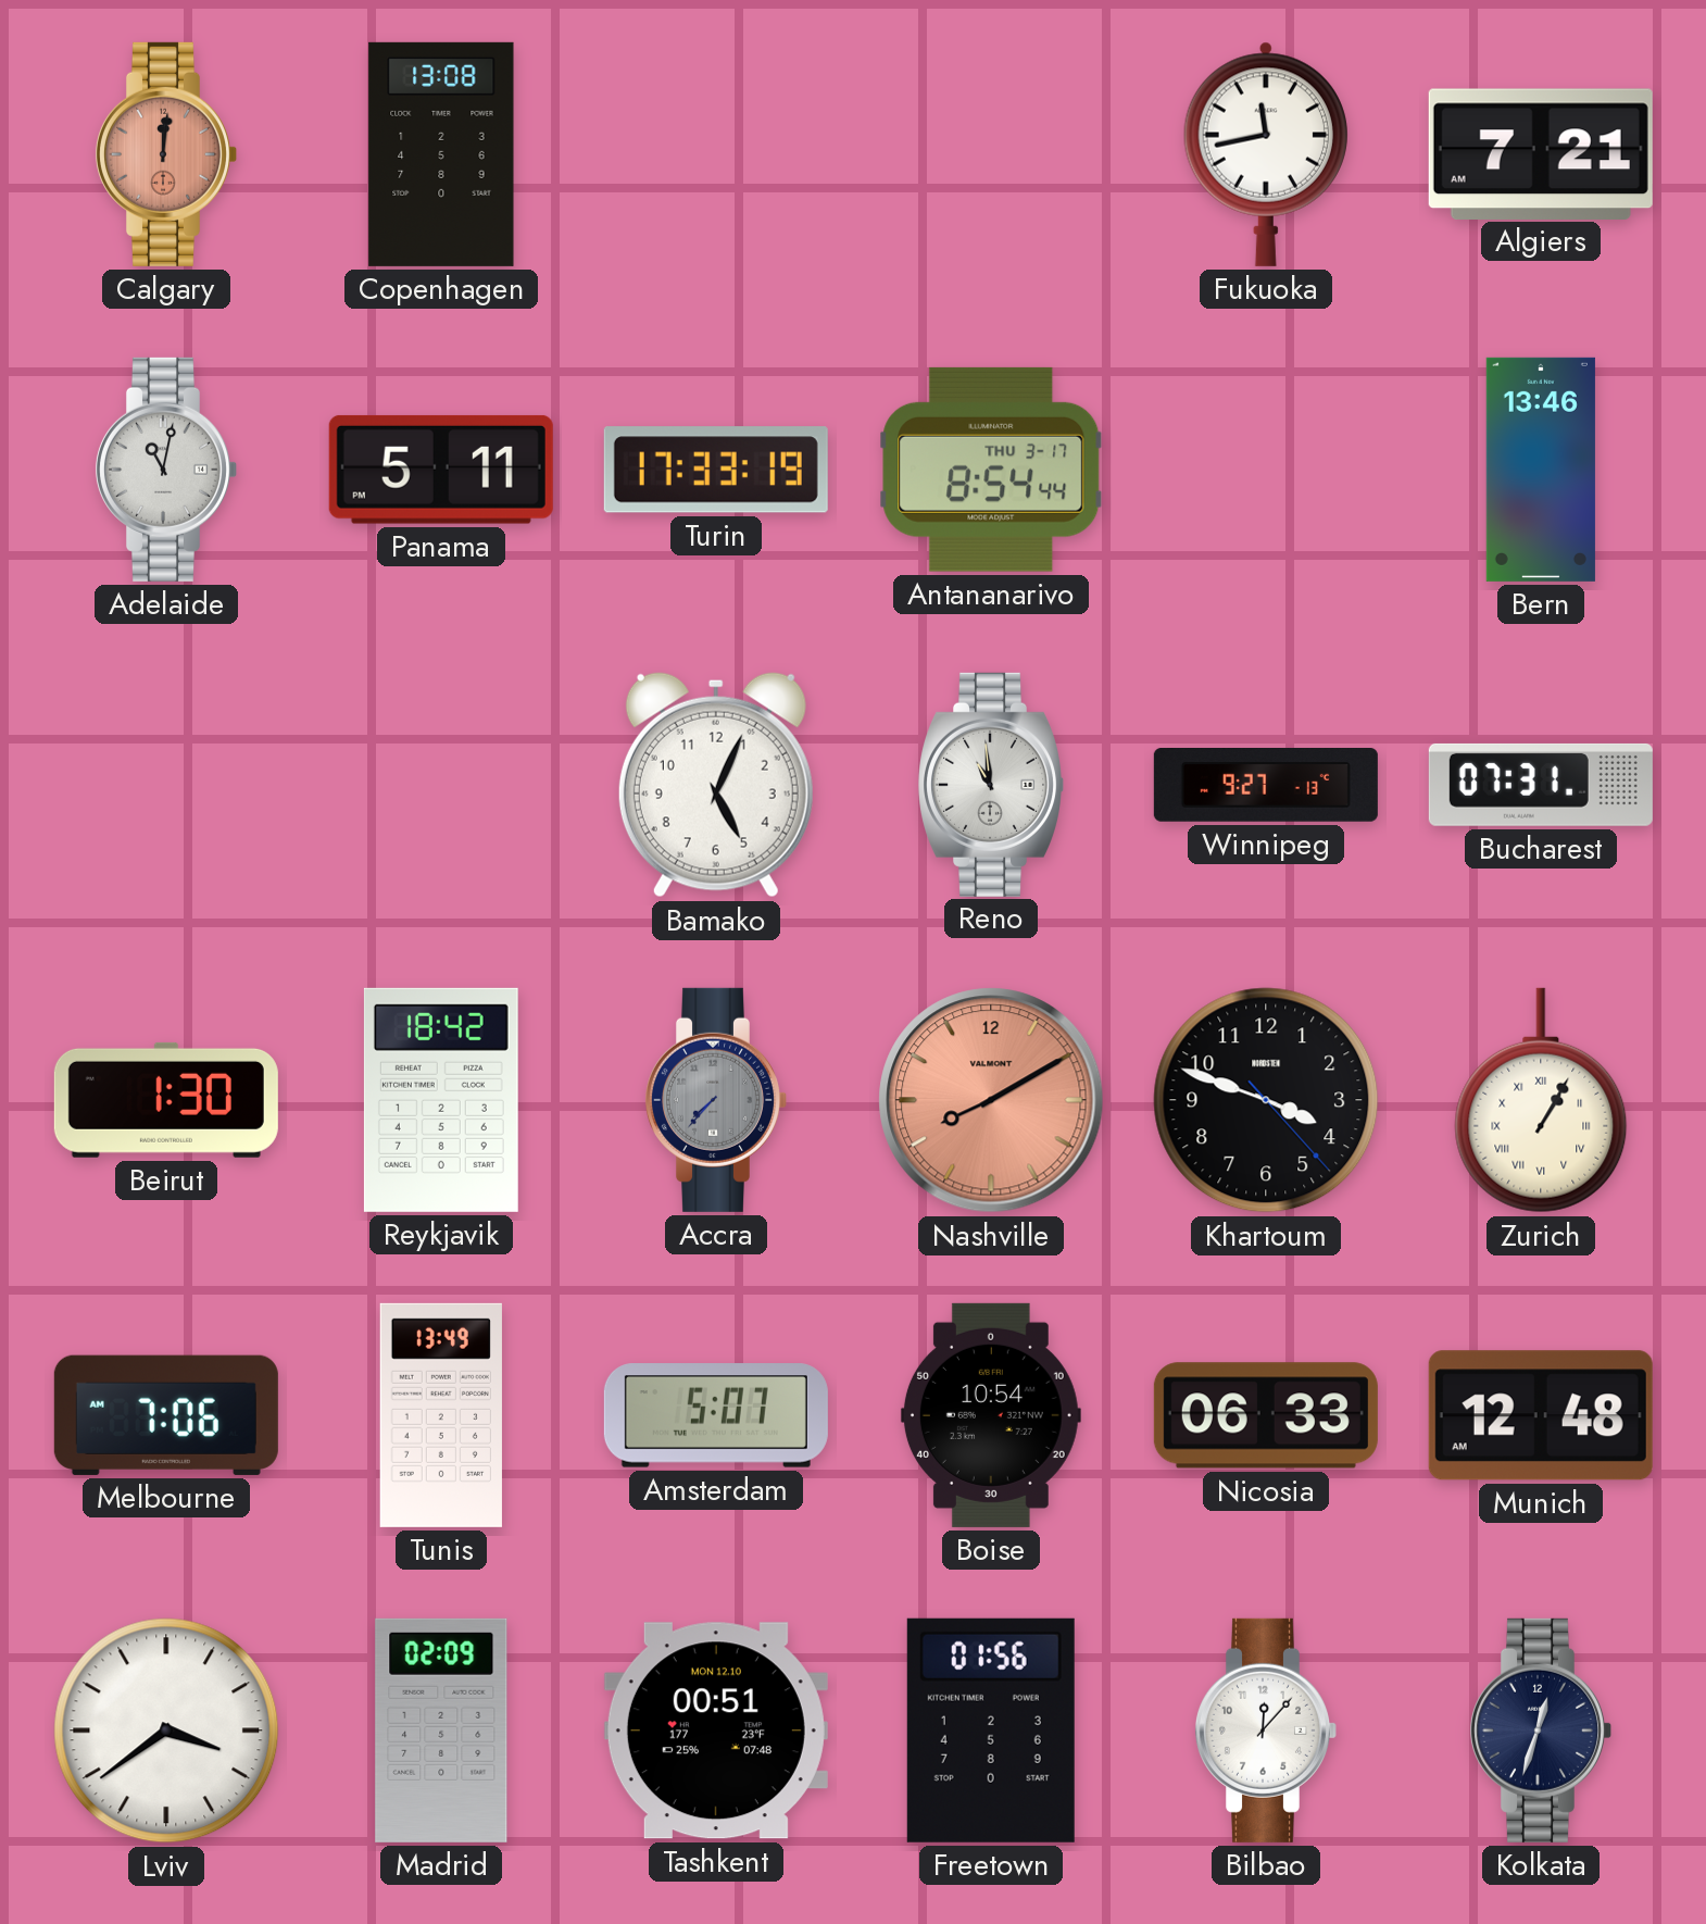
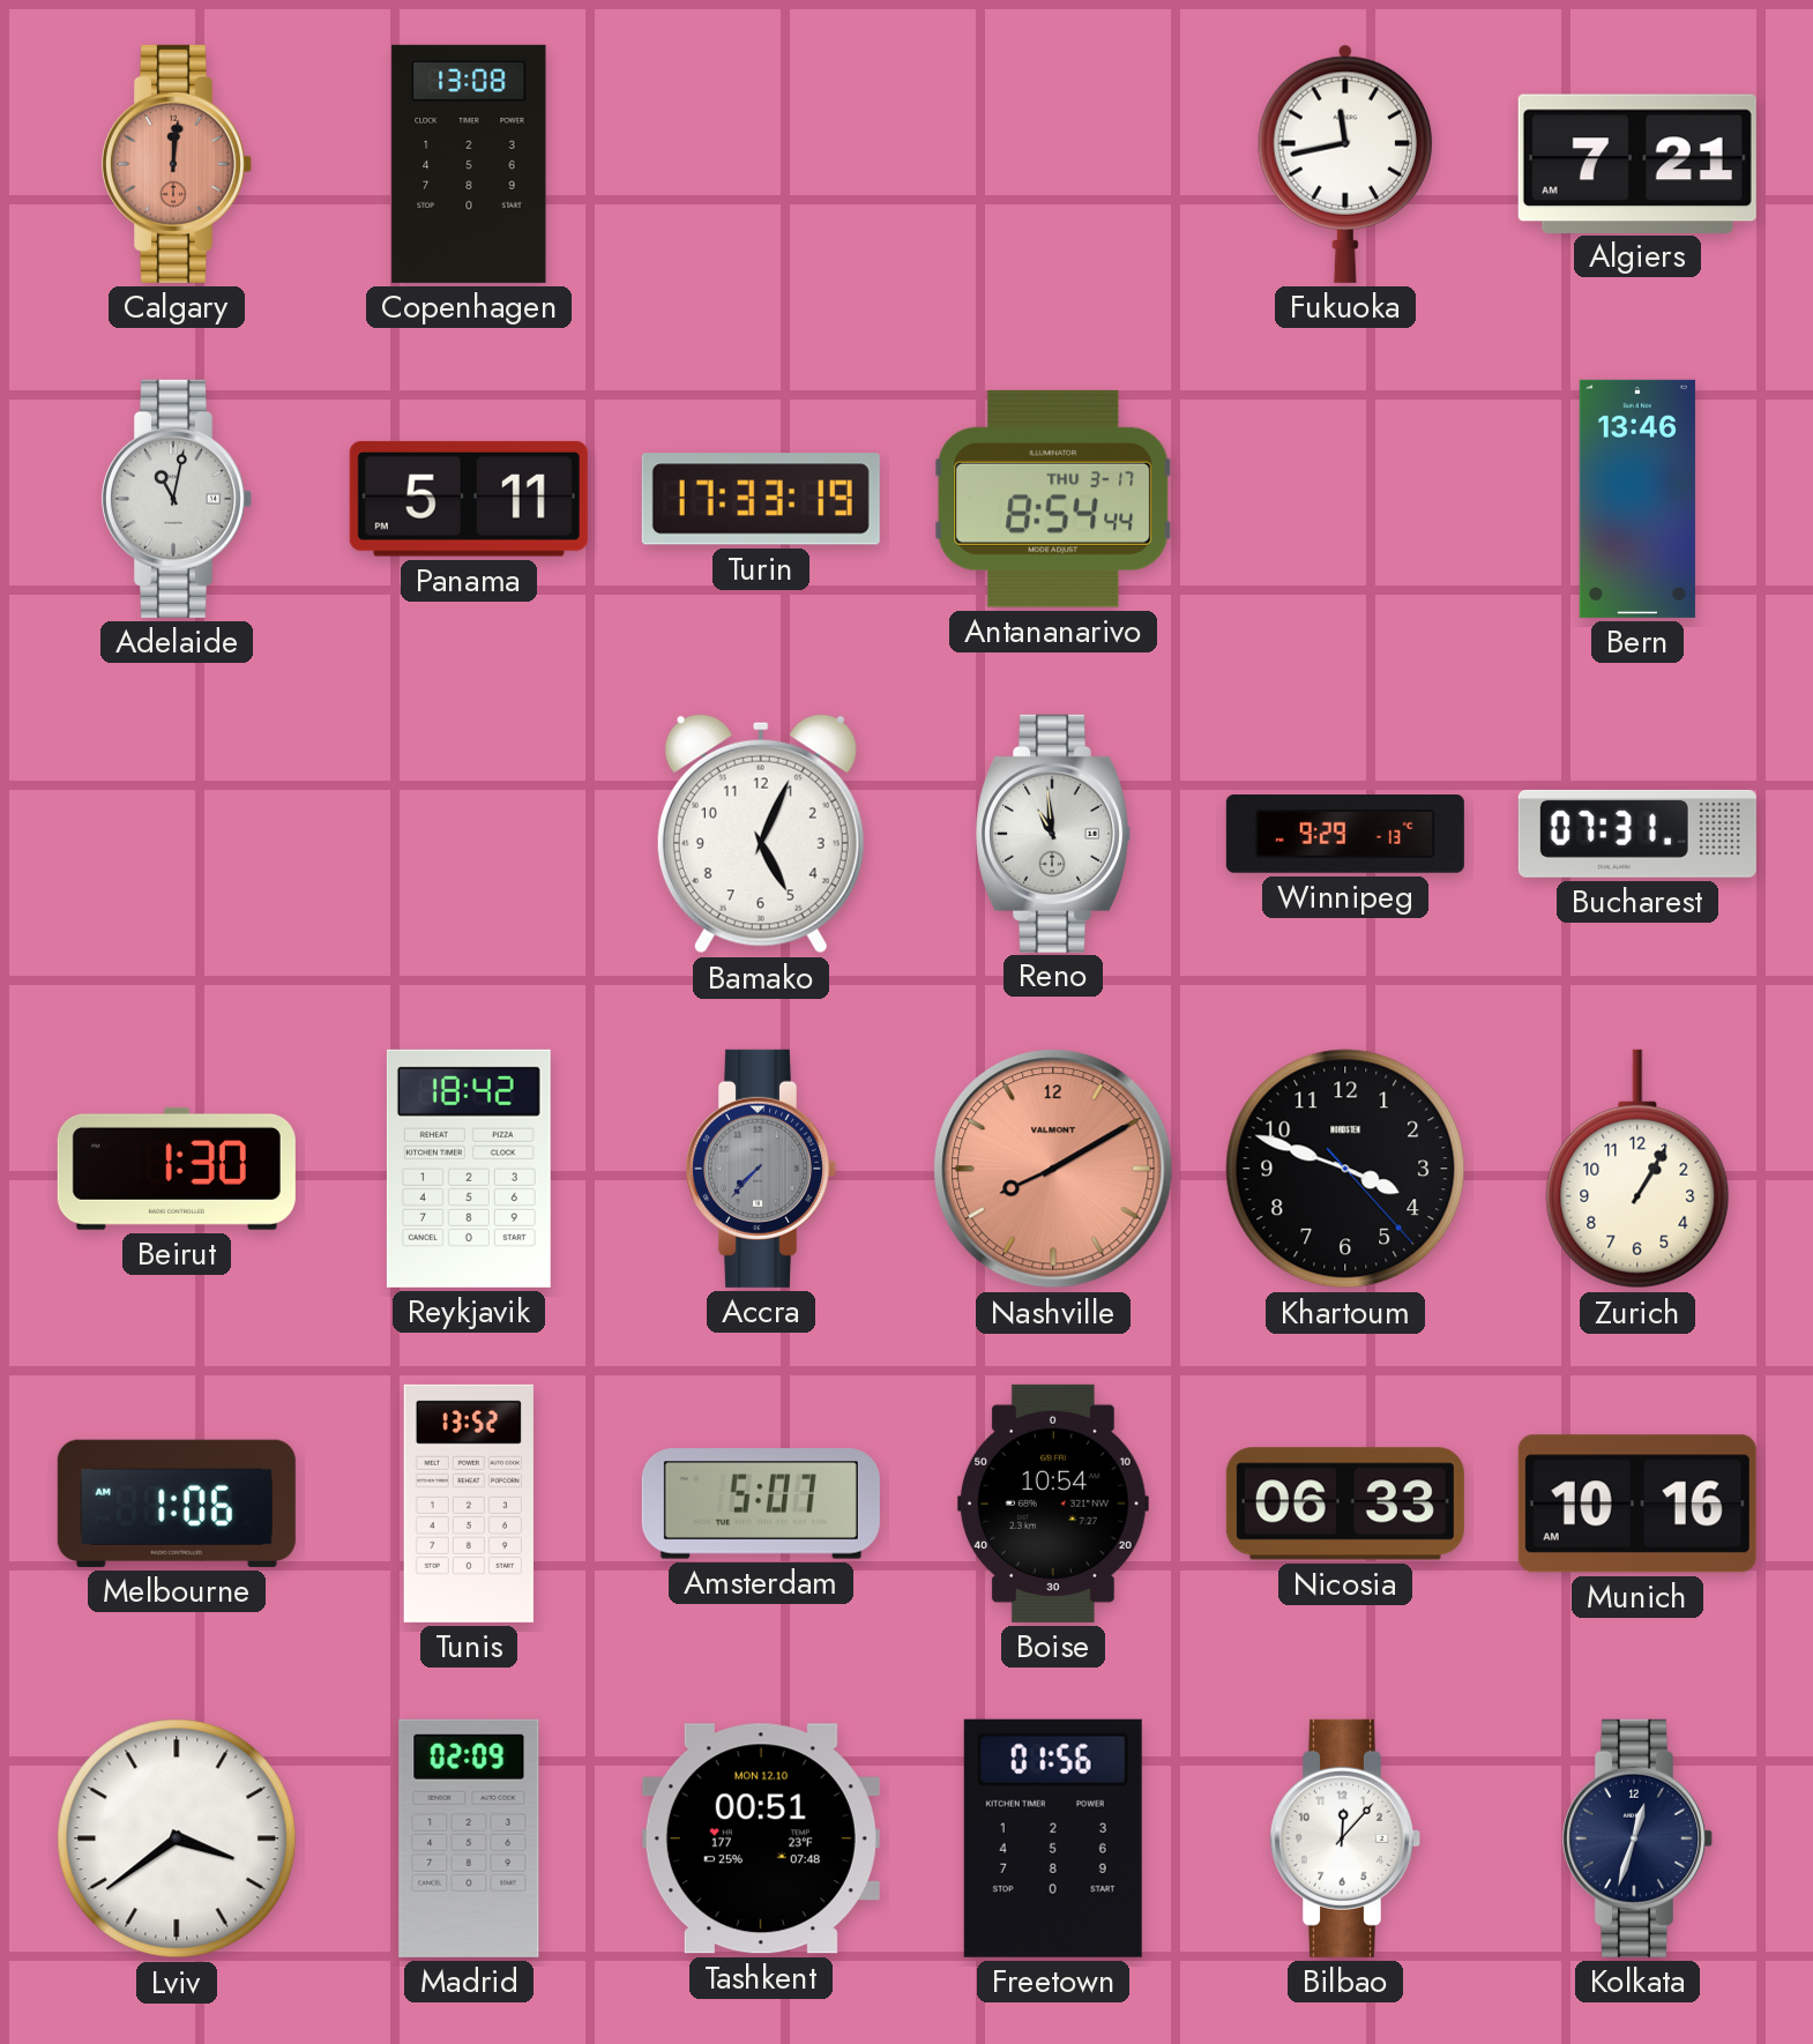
Winnipeg: 9:27 -> 9:29 (1345, 835)
Zurich numerals: Roman -> Arabic (1637, 1169)
Melbourne: 7:06 -> 1:06 (177, 1504)
Tunis: 13:49 -> 13:52 (469, 1504)
Munich: 12:48 -> 10:16 (1637, 1504)
